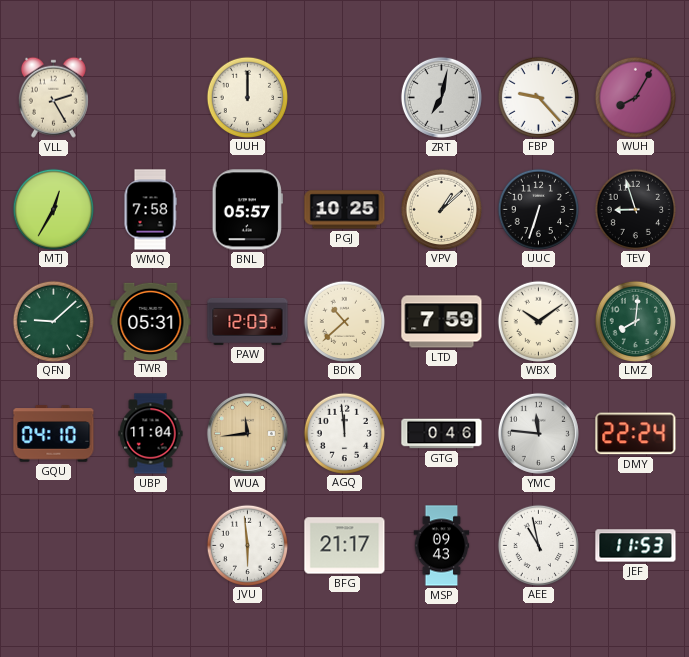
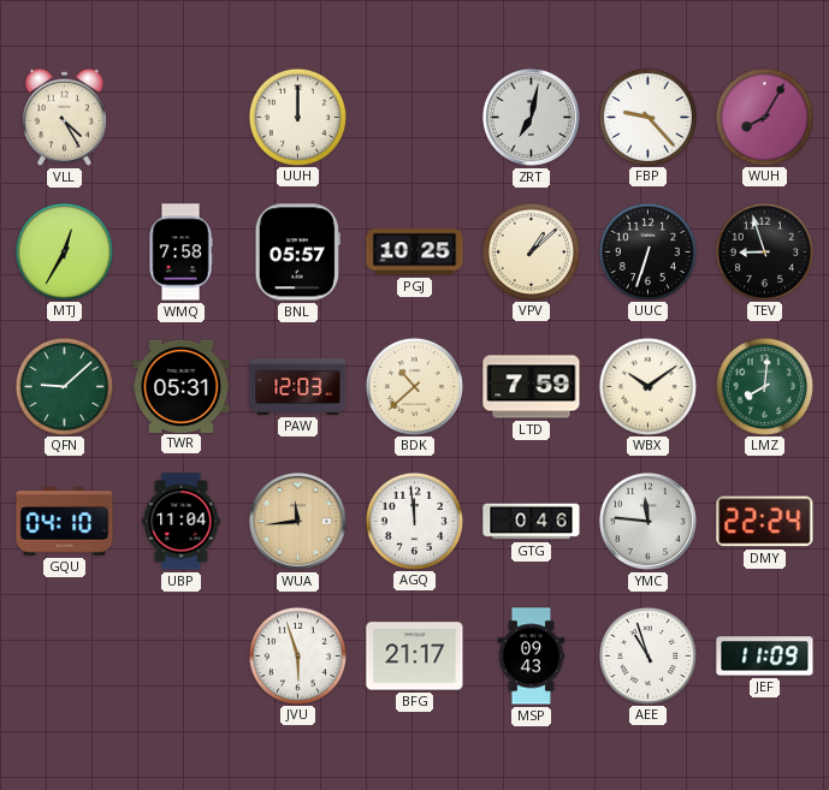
VLL: 2:25 -> 4:25 (64, 117)
JVU: 5:59 -> 5:57 (297, 655)
AEE: 10:58 -> 10:57 (647, 655)
JEF: 11:53 -> 11:09 (765, 657)
